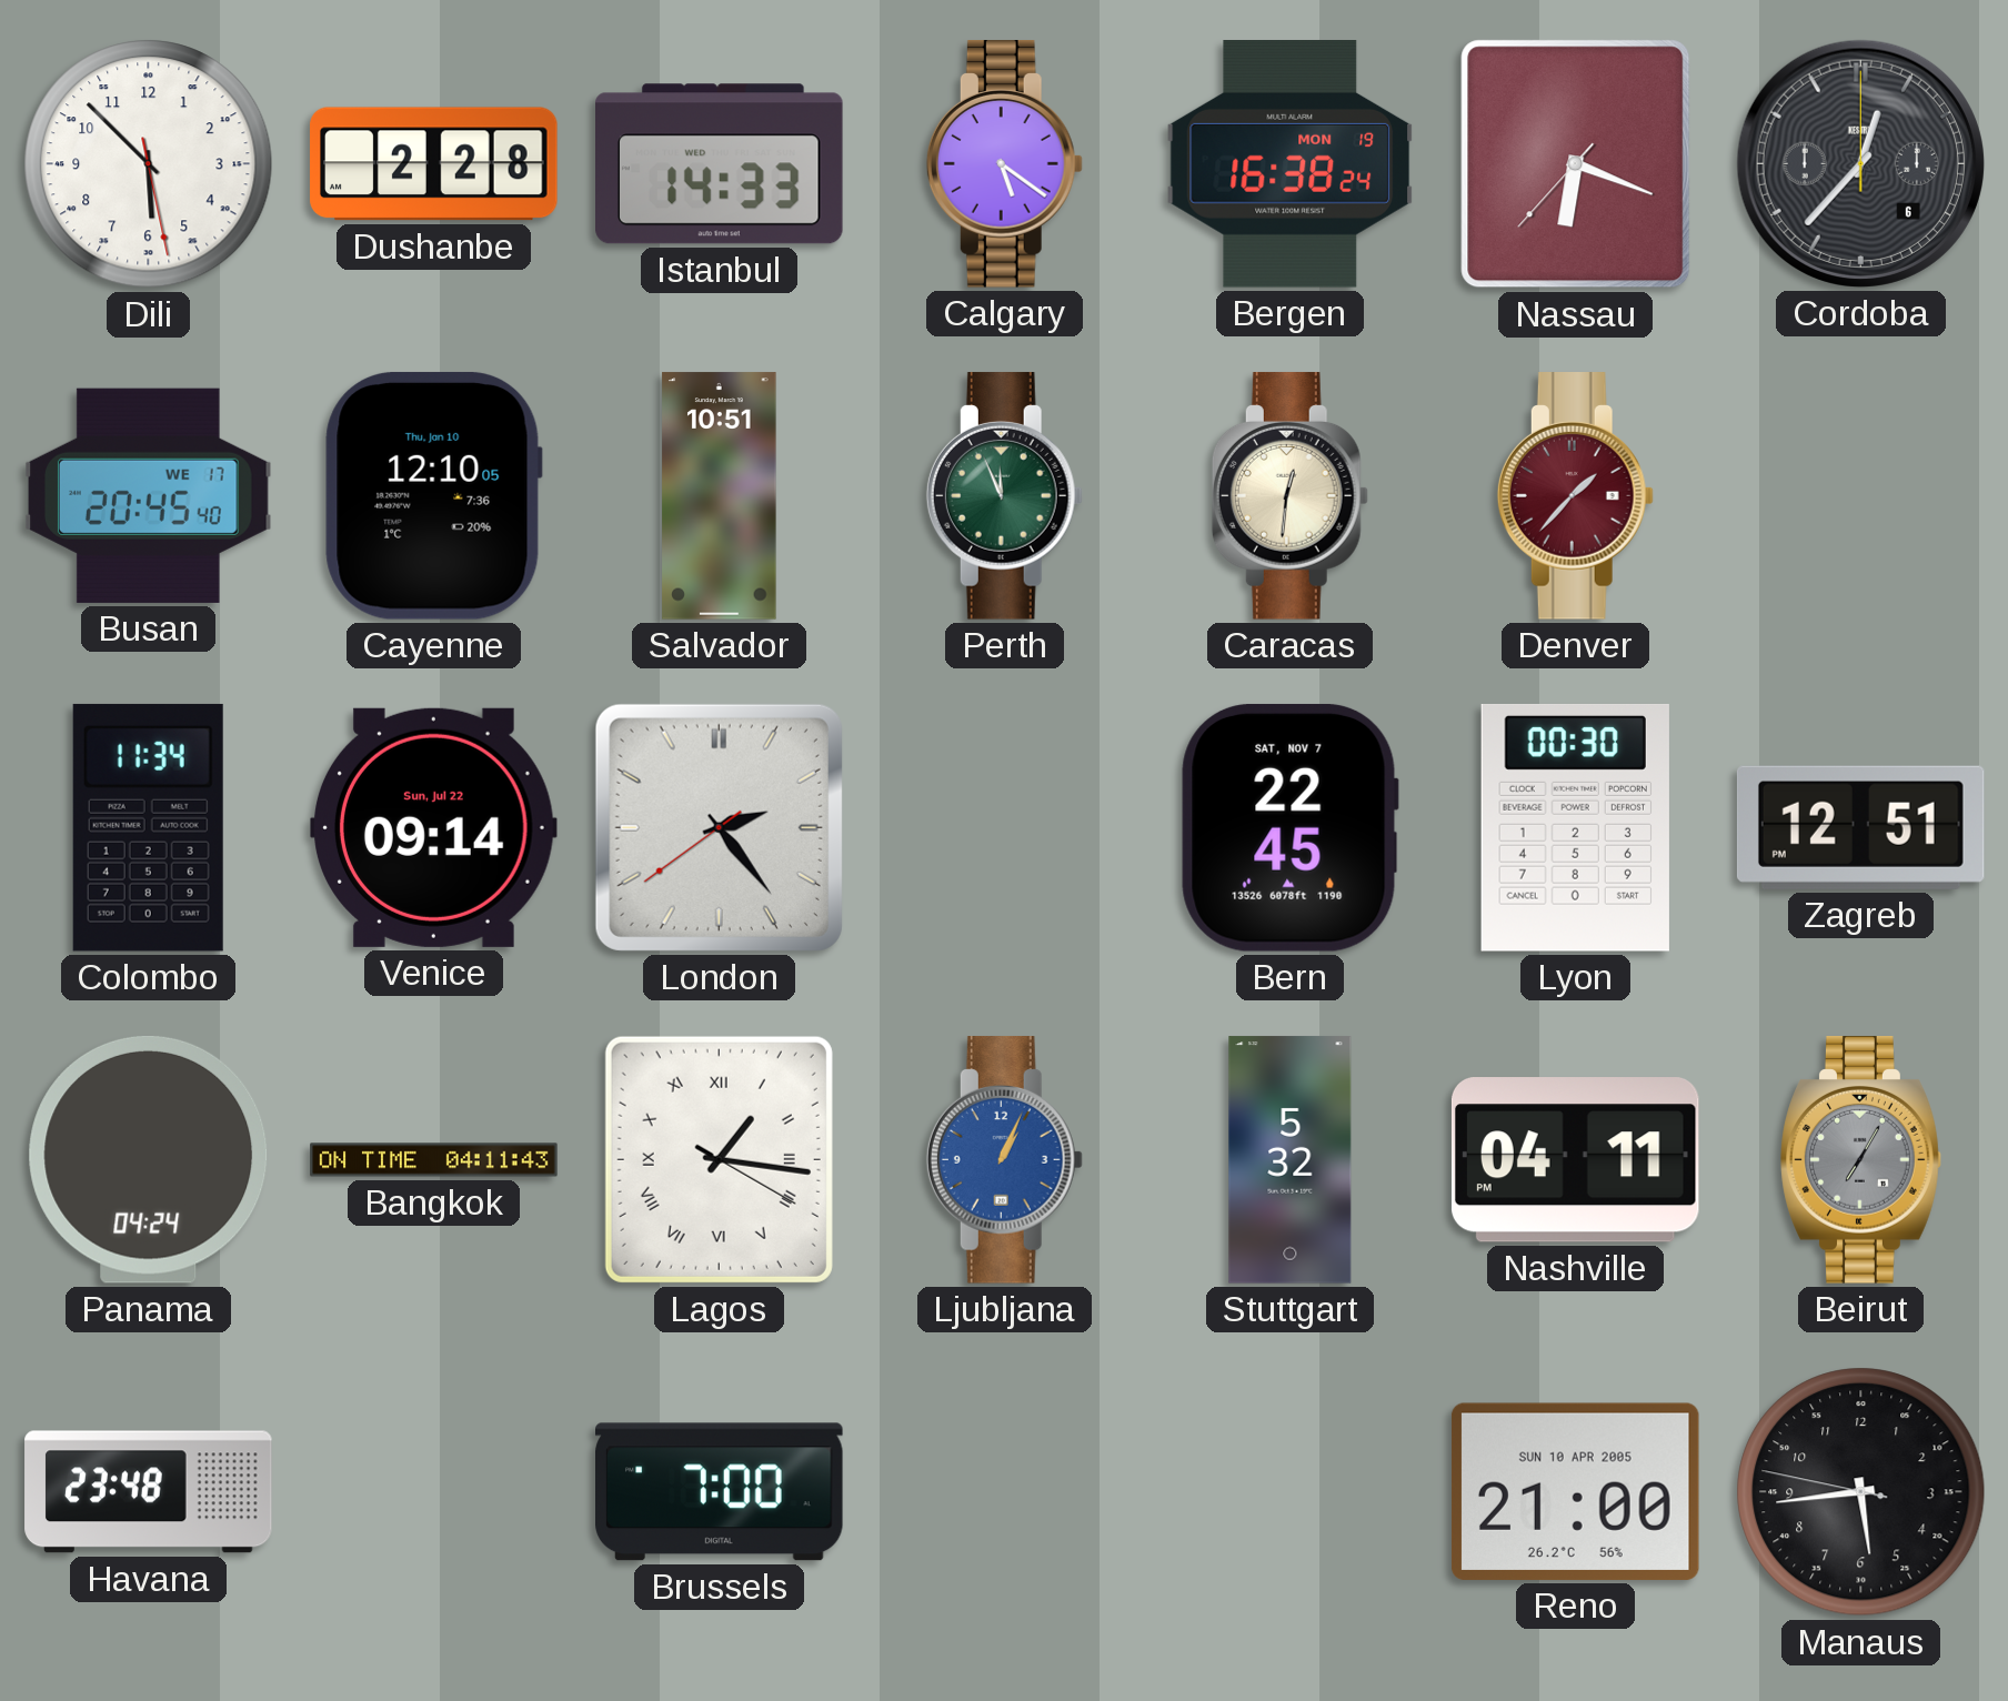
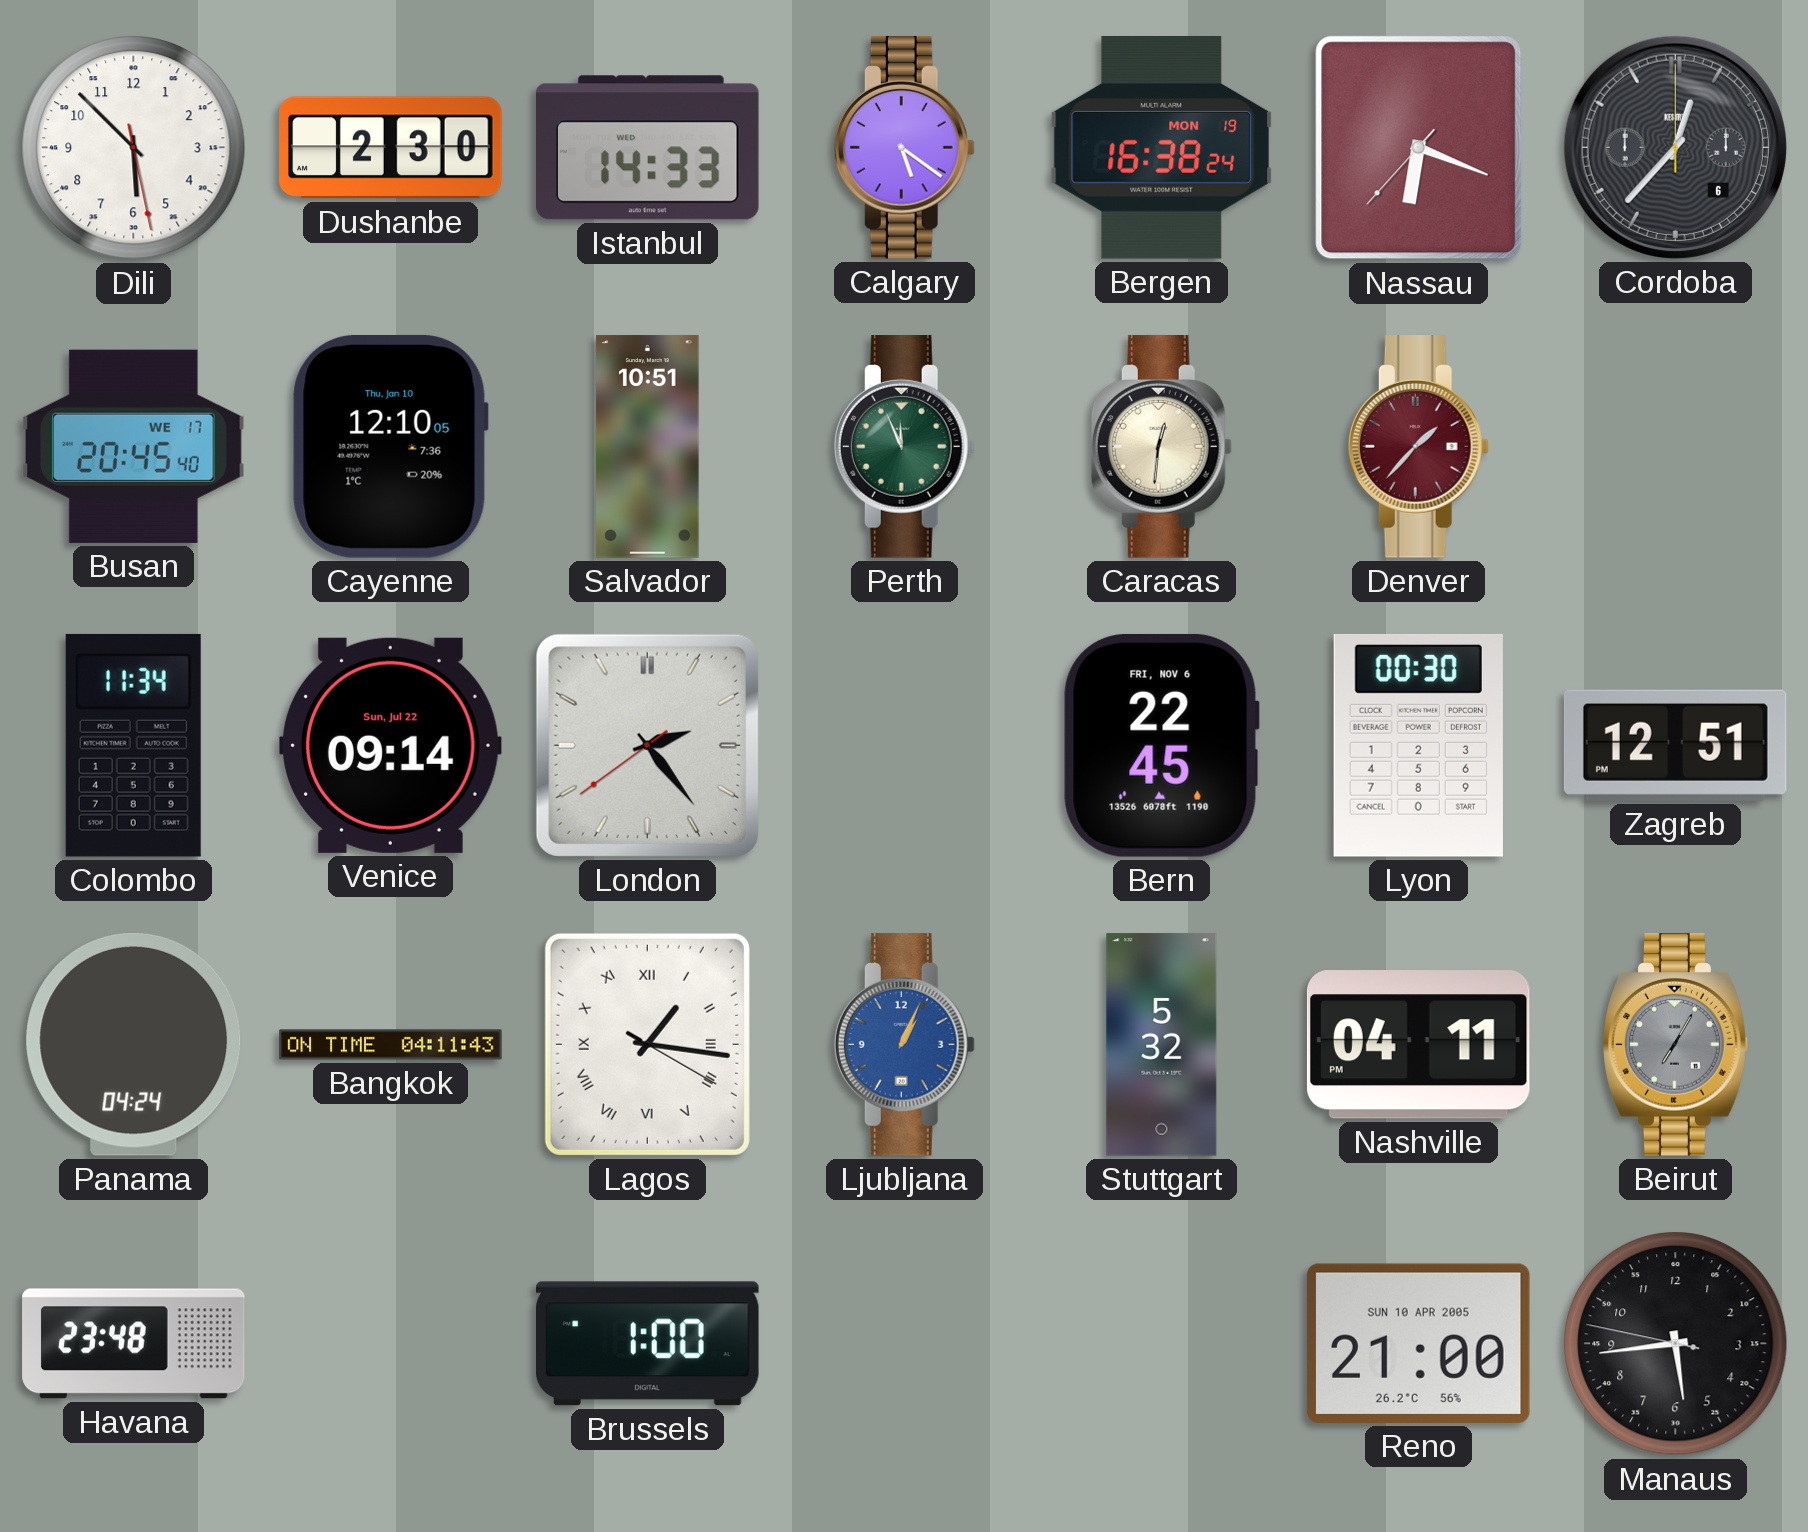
Dushanbe: 2:28 -> 2:30 (391, 148)
Bern date: SAT, NOV 7 -> FRI, NOV 6 (1161, 745)
Brussels: 7:00 -> 1:00 (648, 1344)
